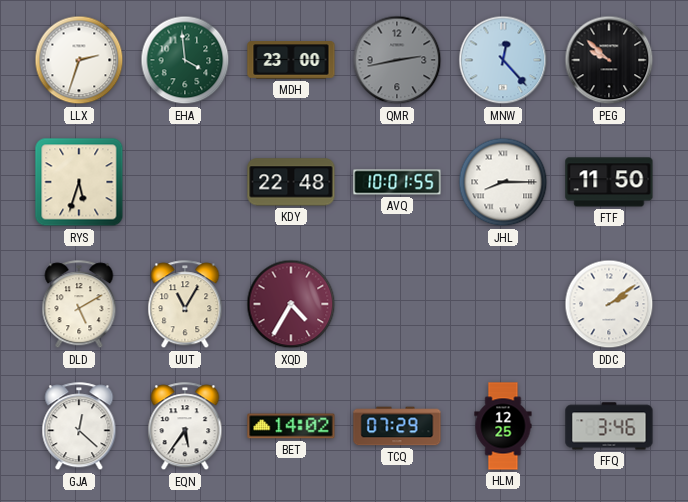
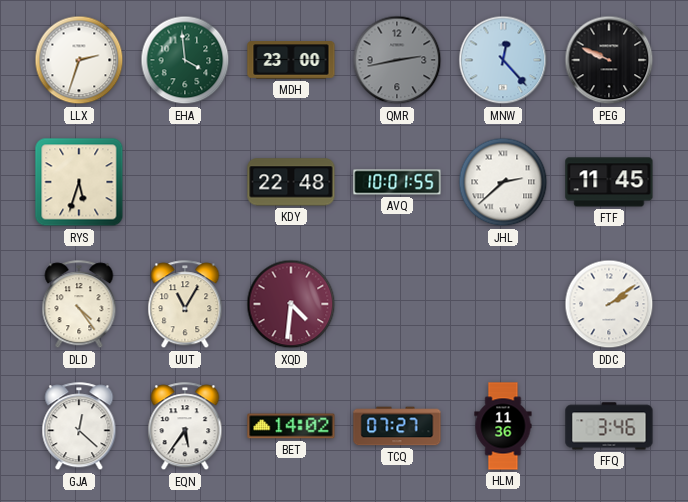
PEG: 9:52 -> 9:49 (609, 60)
JHL: 8:15 -> 2:38 (503, 182)
FTF: 11:50 -> 11:45 (609, 182)
DLD: 5:10 -> 4:24 (79, 305)
XQD: 4:35 -> 4:31 (291, 304)
TCQ: 07:29 -> 07:27 (397, 426)
HLM: 12:25 -> 11:36 (503, 426)
